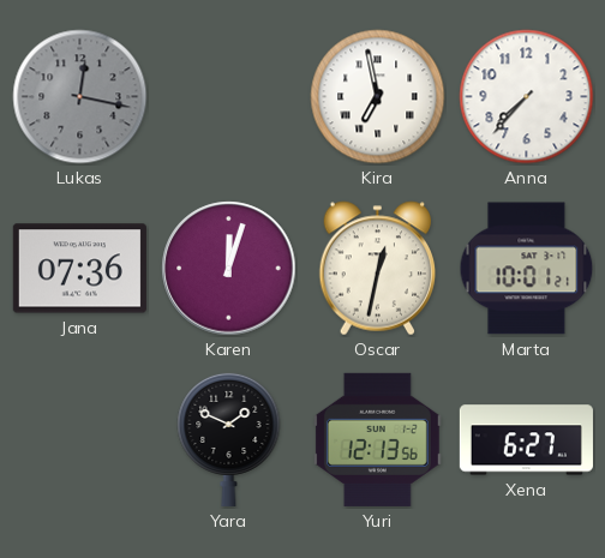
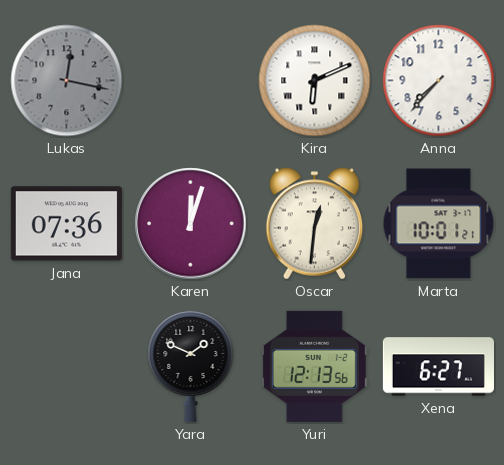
Kira: 6:58 -> 6:11 (315, 81)
Oscar: 12:32 -> 12:31 (315, 224)
